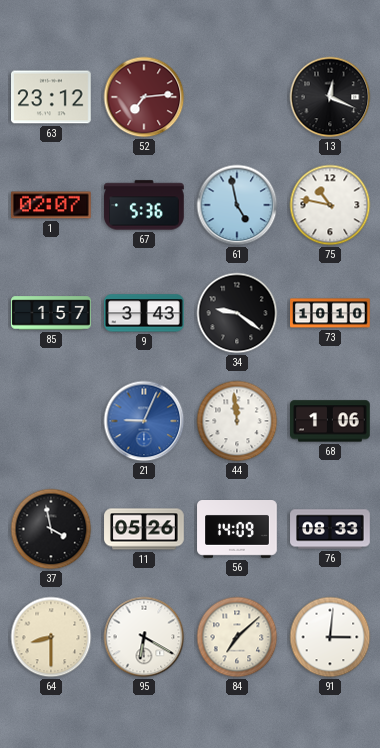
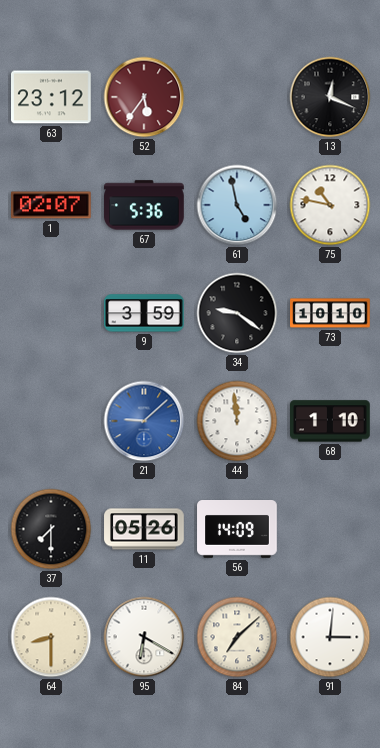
52: 7:14 -> 5:36 (144, 97)
85: 1:57 -> none (51, 313)
9: 3:43 -> 3:59 (144, 313)
21: 9:04 -> 9:08 (144, 421)
68: 1:06 -> 1:10 (331, 421)
37: 3:58 -> 7:30 (51, 529)
76: 08:33 -> none (330, 529)
